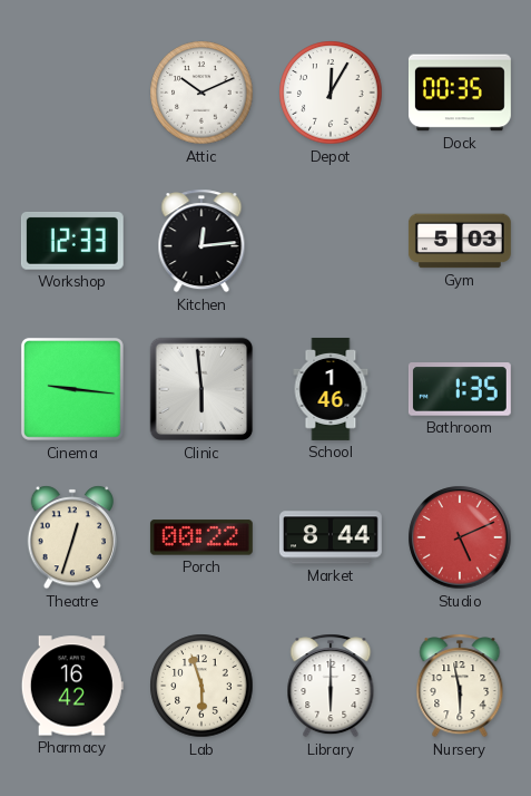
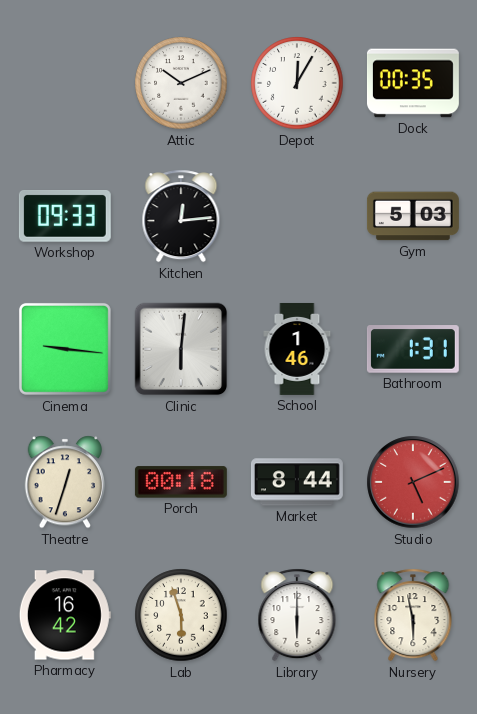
Workshop: 12:33 -> 09:33 (65, 217)
Clinic: 5:59 -> 6:01 (181, 349)
Bathroom: 1:35 -> 1:31 (413, 349)
Porch: 00:22 -> 00:18 (181, 482)
